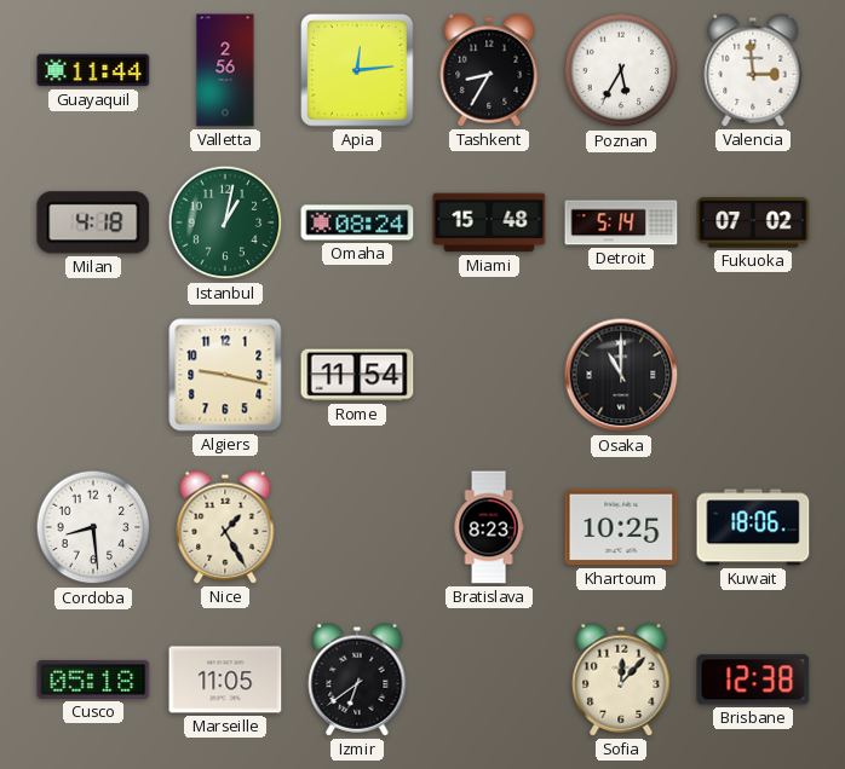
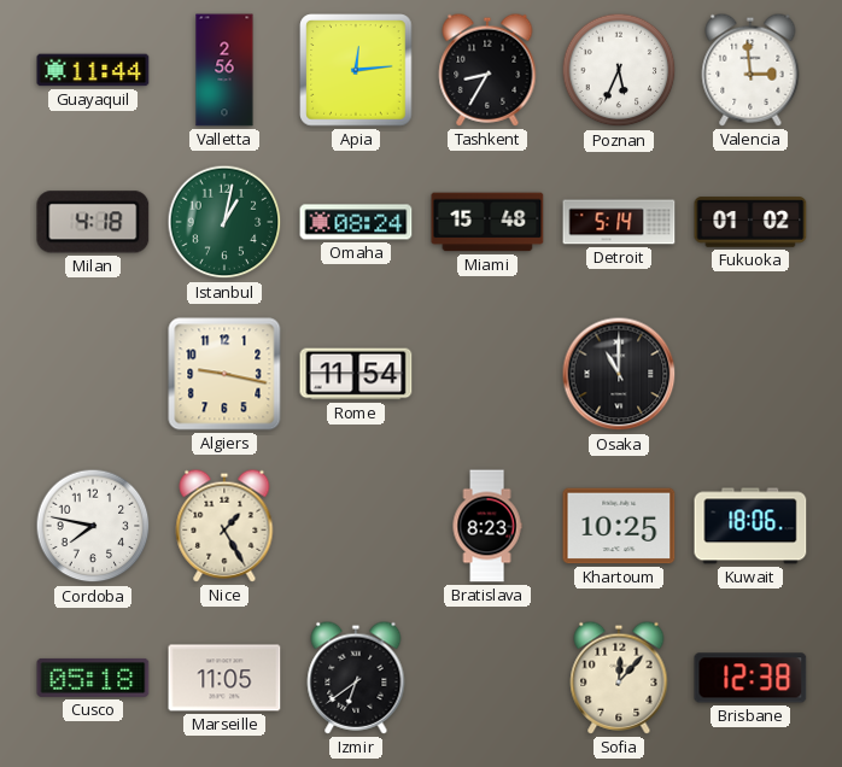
Poznan: 5:35 -> 5:34 (619, 70)
Fukuoka: 07:02 -> 01:02 (750, 222)
Cordoba: 8:29 -> 7:47 (93, 526)
